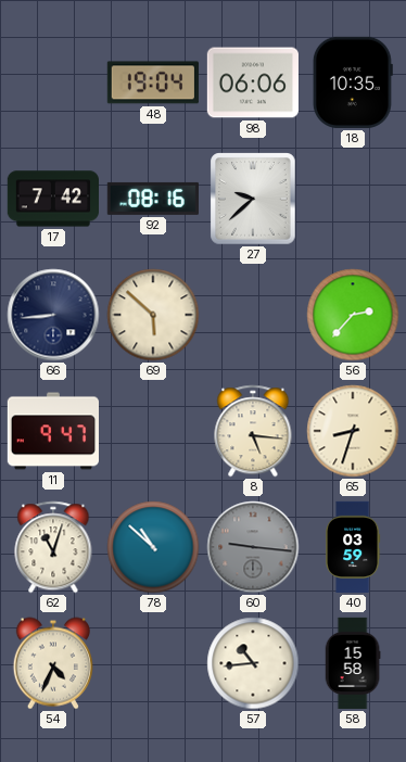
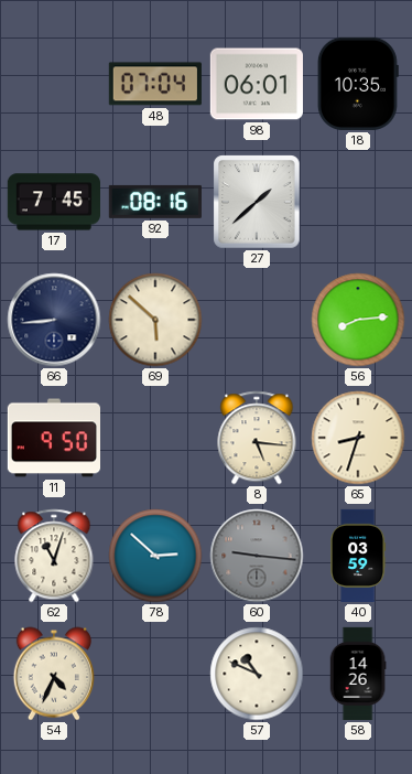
48: 19:04 -> 07:04 (155, 84)
98: 06:06 -> 06:01 (257, 84)
17: 7:42 -> 7:45 (53, 202)
27: 9:38 -> 1:38 (257, 202)
56: 2:37 -> 8:14 (358, 320)
11: 9:47 -> 9:50 (53, 438)
78: 10:52 -> 2:52 (155, 556)
57: 10:44 -> 10:49 (257, 674)
58: 15:58 -> 14:26 (358, 674)
